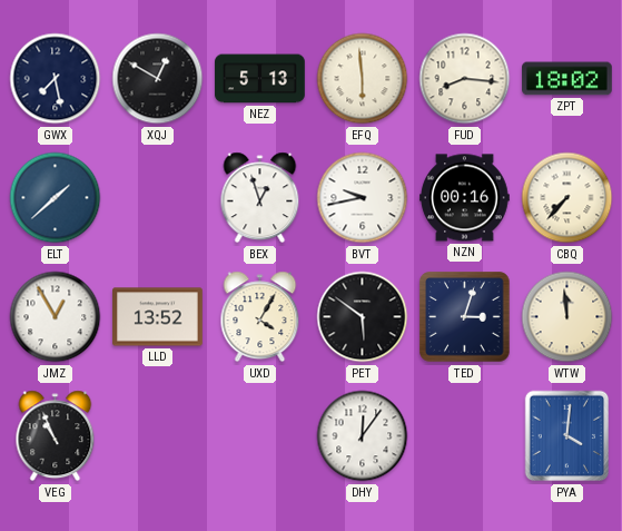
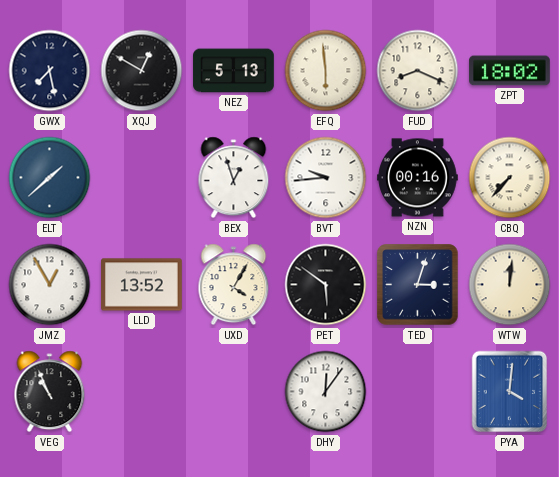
FUD: 8:16 -> 8:19 (418, 71)
BVT: 9:43 -> 9:44 (326, 178)
WTW: 11:59 -> 12:01 (510, 285)
